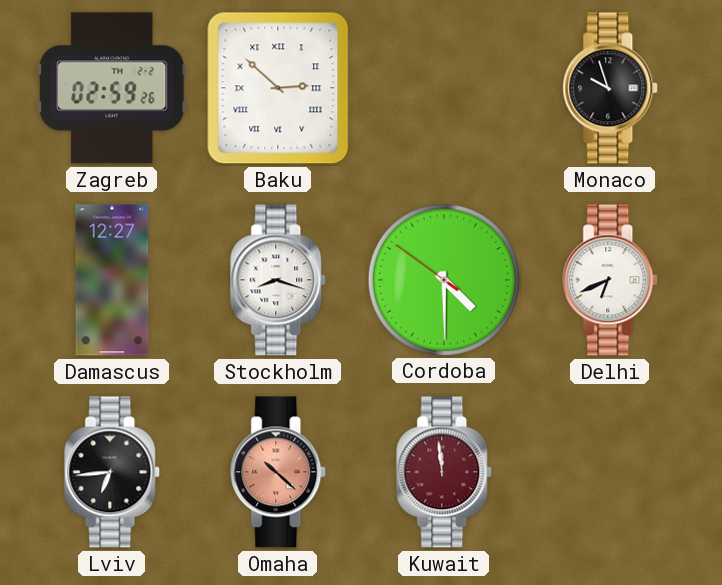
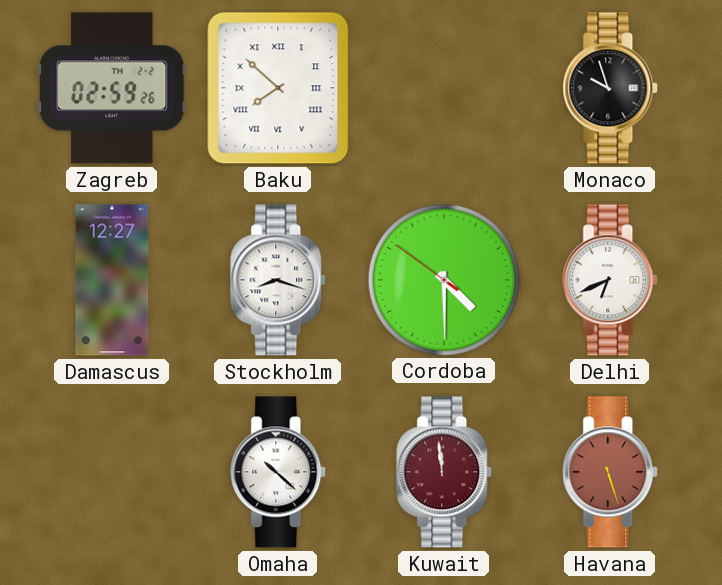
Baku: 2:52 -> 7:52 (278, 88)
Lviv: 6:44 -> none (113, 472)
Omaha dial: salmon -> white (279, 472)
Havana: none -> 5:27 (611, 472)
